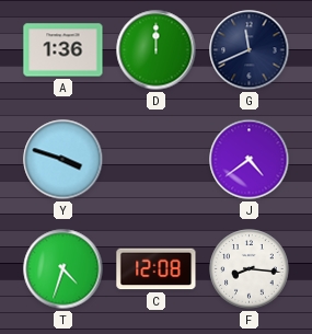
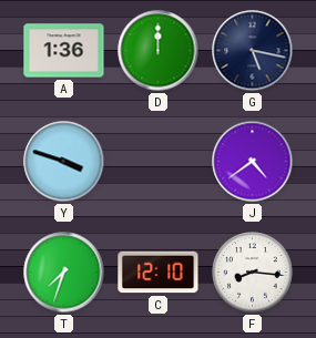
G: 11:41 -> 5:17 (253, 51)
T: 4:33 -> 7:33 (64, 273)
C: 12:08 -> 12:10 (159, 273)
